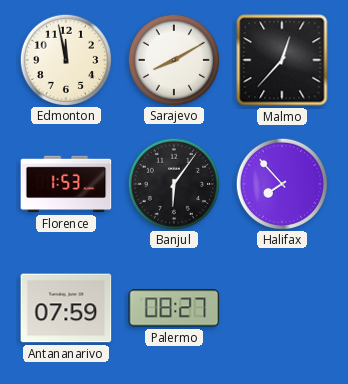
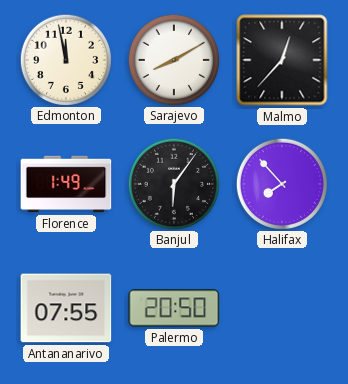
Florence: 1:53 -> 1:49 (66, 184)
Antananarivo: 07:59 -> 07:55 (66, 308)
Palermo: 08:27 -> 20:50 (174, 308)
